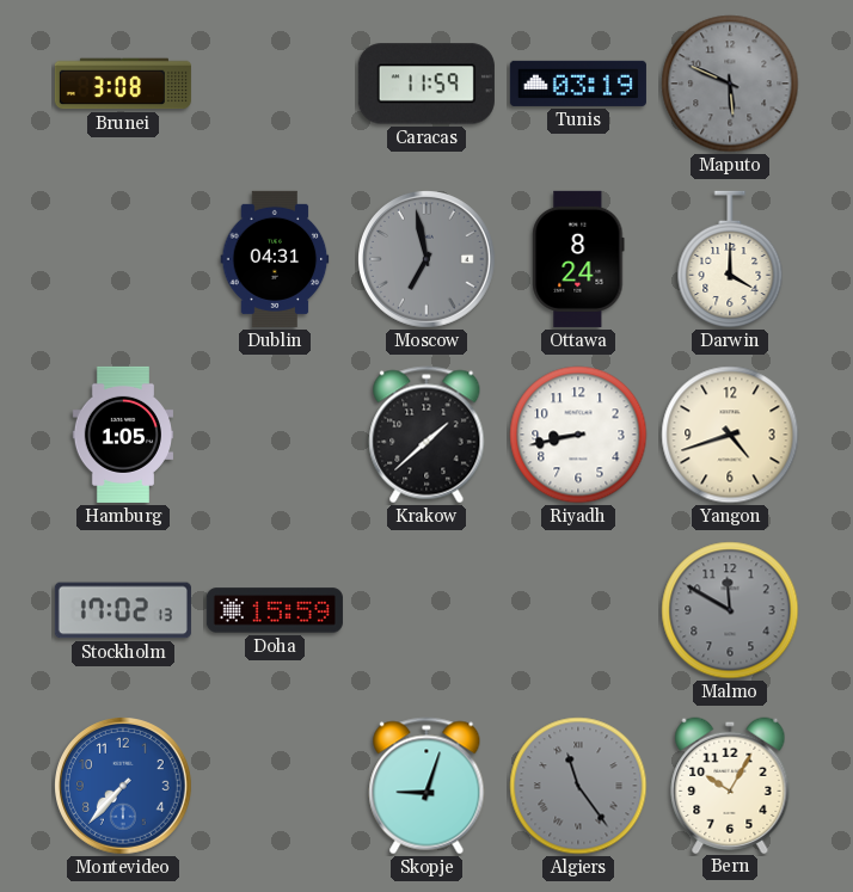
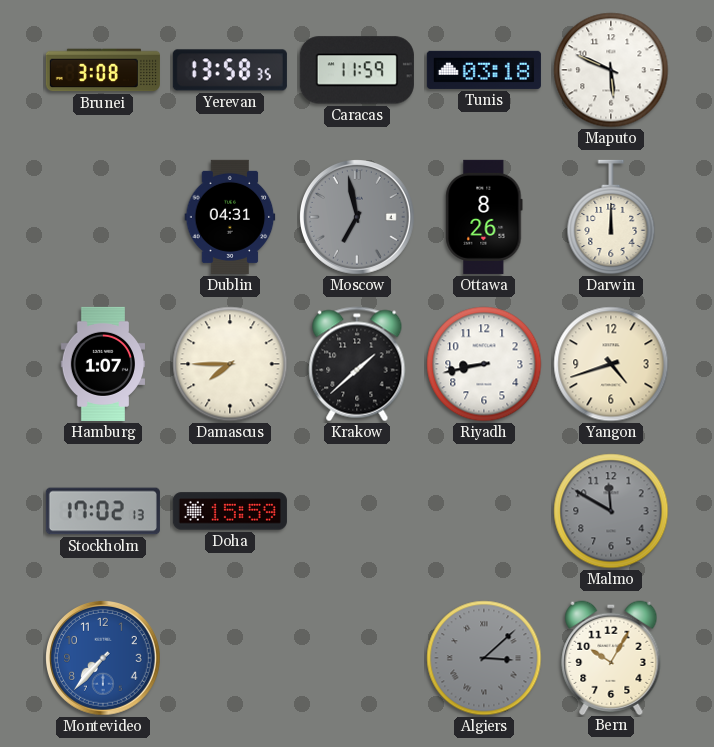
Yerevan: none -> 13:58 (230, 70)
Tunis: 03:19 -> 03:18 (484, 70)
Maputo dial: grey -> white (611, 70)
Ottawa: 8:24 -> 8:26 (484, 217)
Darwin: 4:00 -> 12:00 (611, 217)
Hamburg: 1:05 -> 1:07 (102, 364)
Damascus: none -> 7:45 (230, 364)
Skopje: 9:03 -> none (426, 786)
Algiers: 11:24 -> 3:08 (484, 658)
